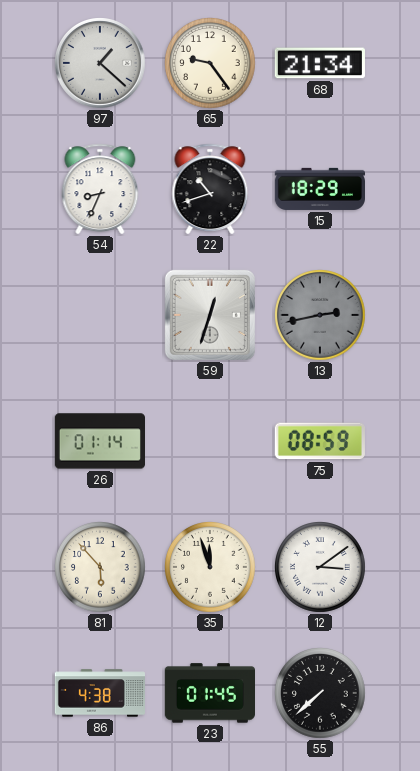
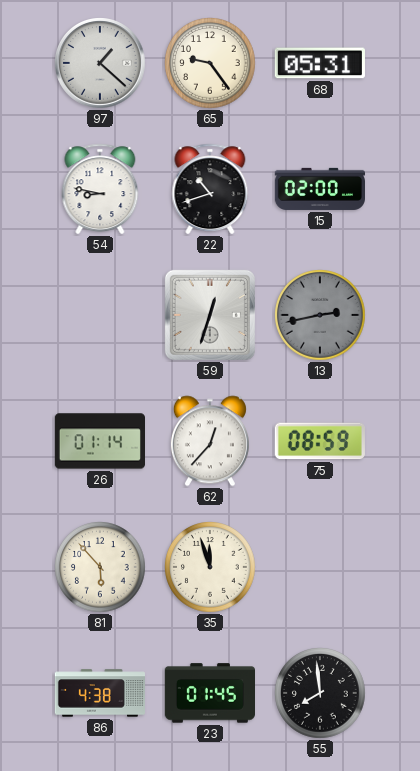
68: 21:34 -> 05:31 (320, 63)
54: 8:34 -> 8:47 (100, 189)
15: 18:29 -> 02:00 (319, 189)
62: none -> 12:37 (210, 441)
12: 3:09 -> none (320, 567)
55: 7:38 -> 7:59 (320, 693)
